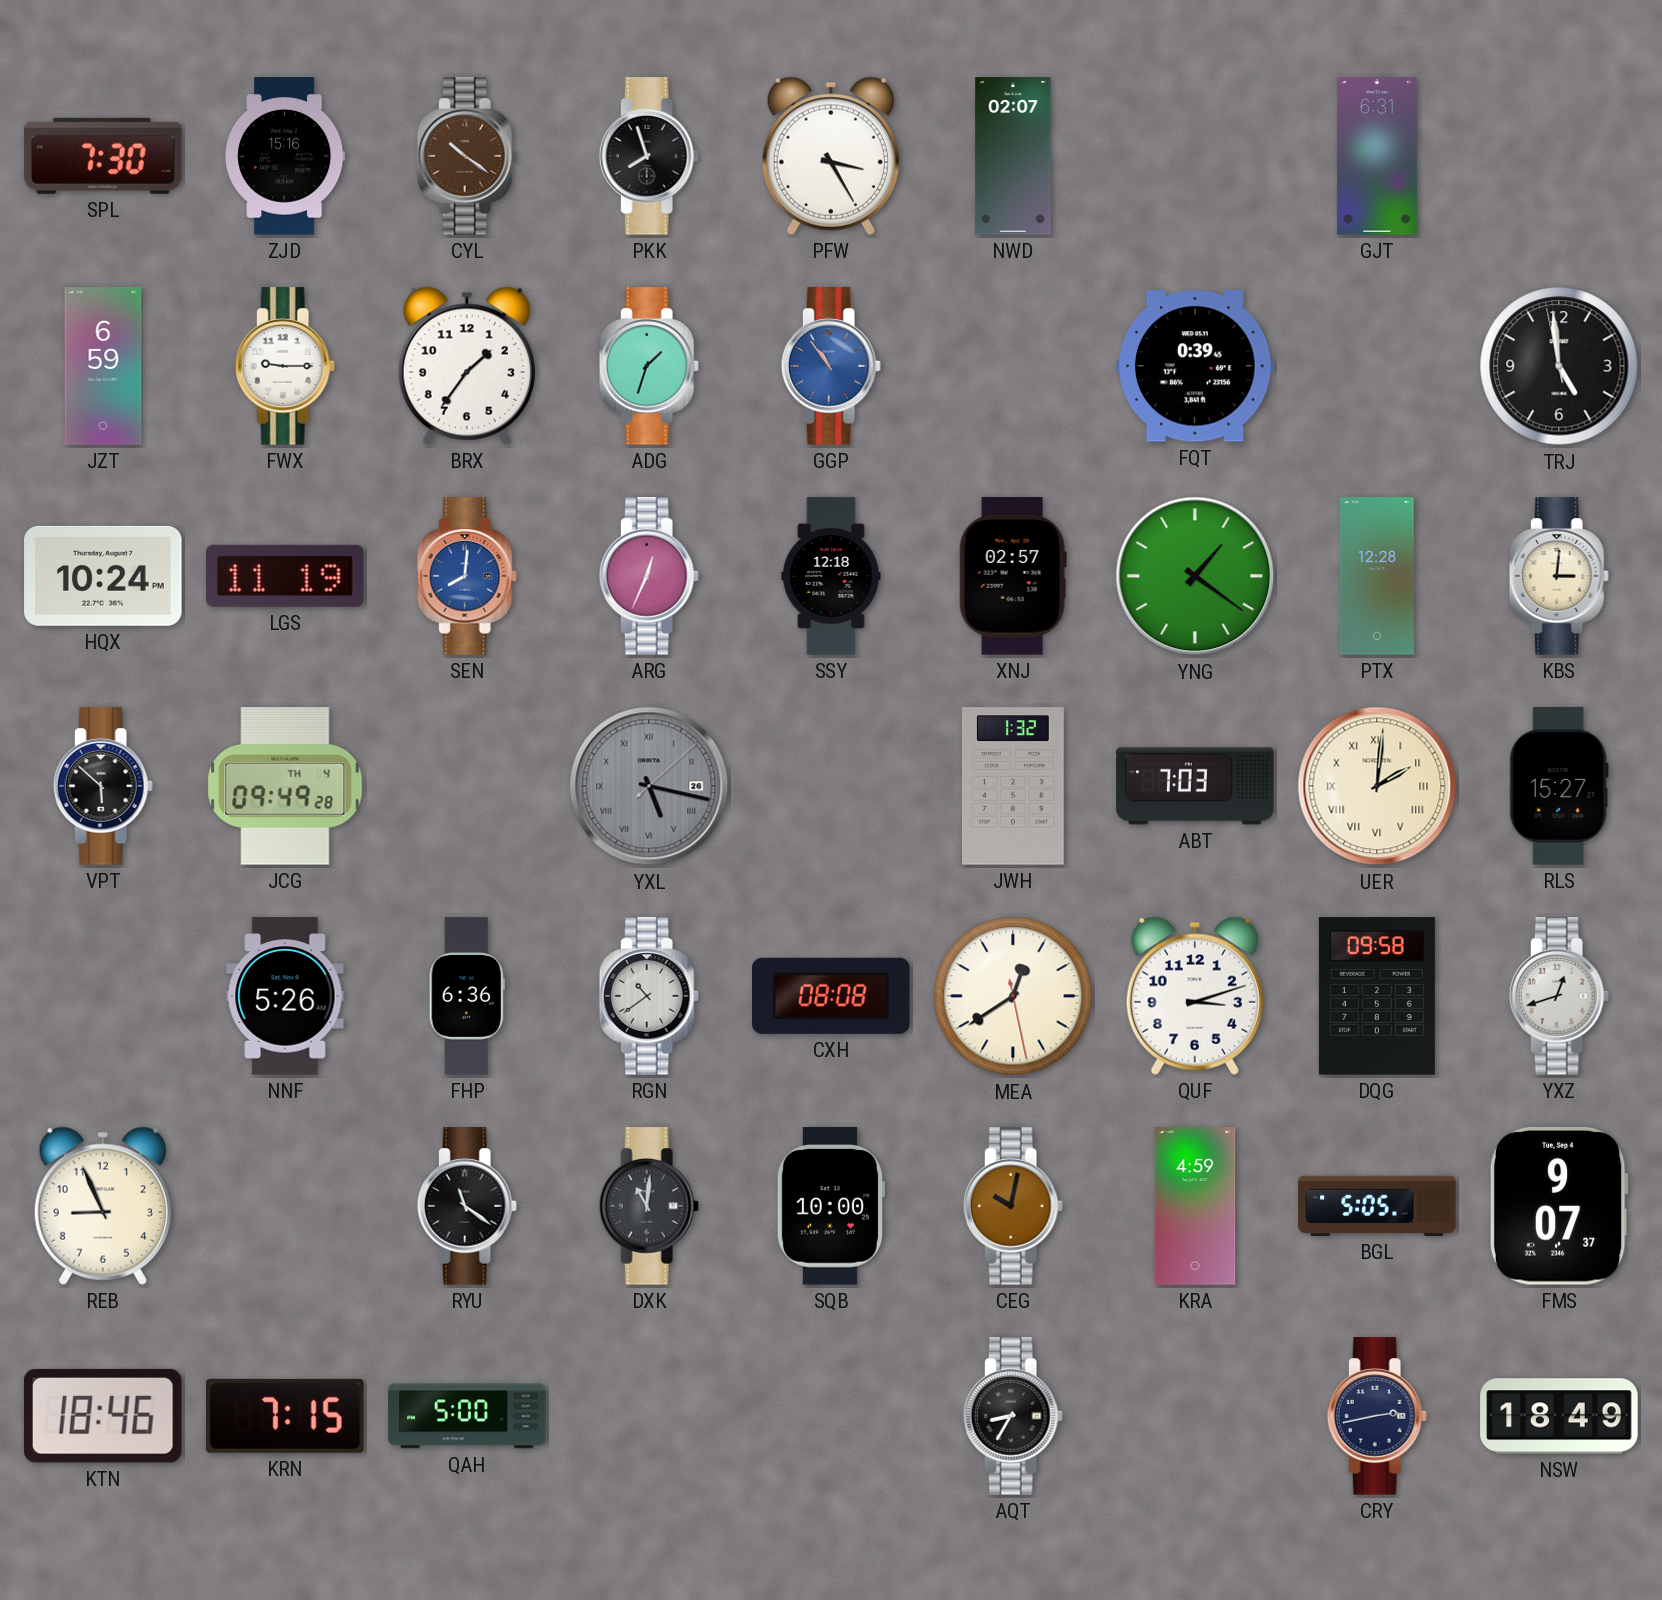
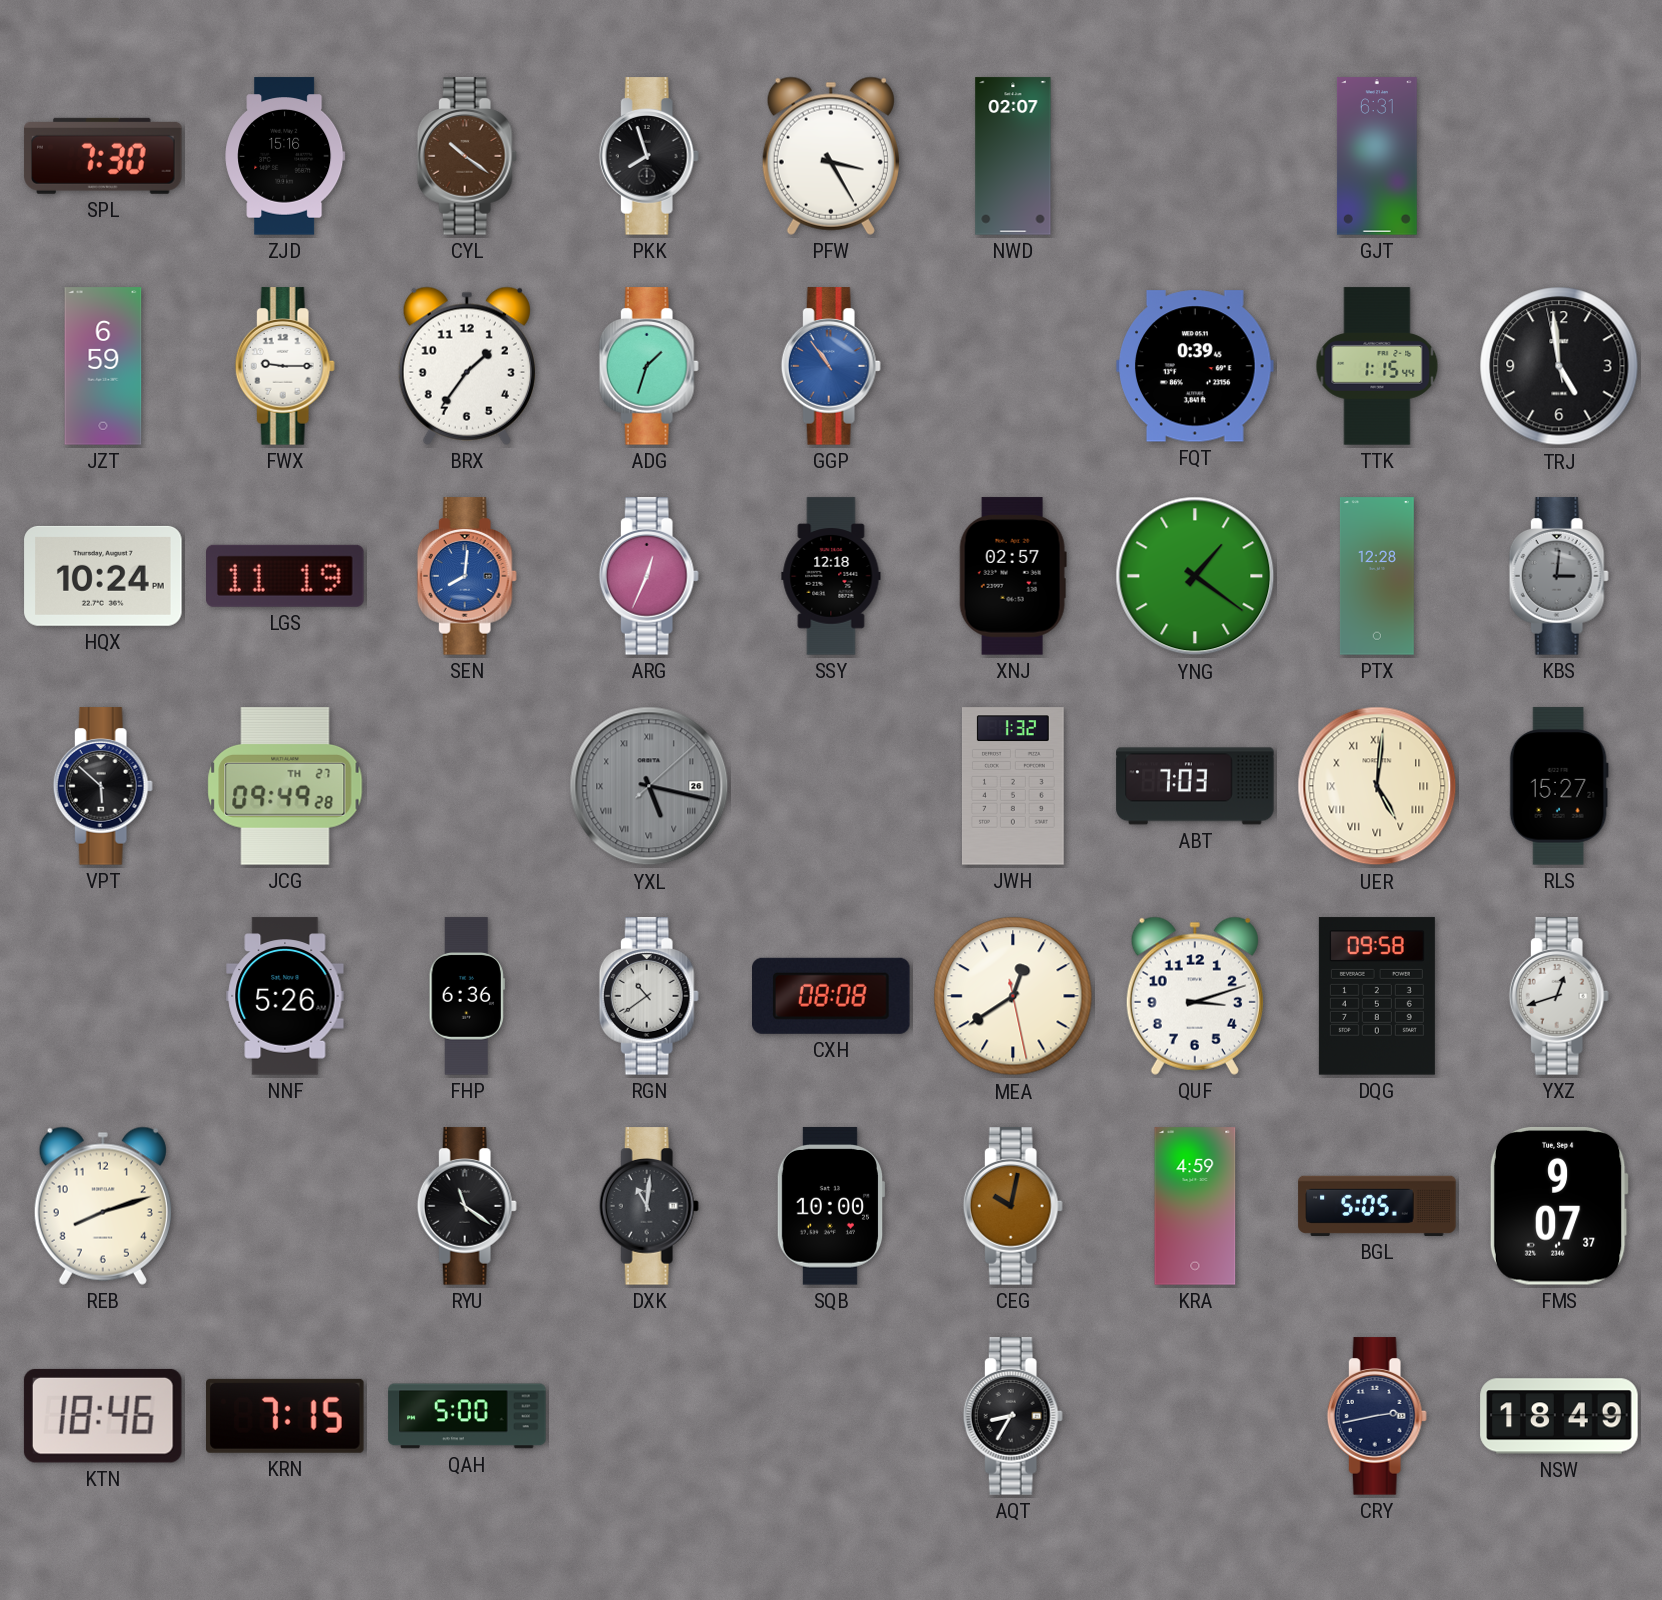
TTK: none -> 1:15 (1377, 366)
KBS dial: cream -> grey (1559, 576)
JCG date: TH 4 -> TH 27 (285, 786)
UER: 2:01 -> 5:01 (1377, 786)
REB: 8:56 -> 8:12 (103, 1206)
